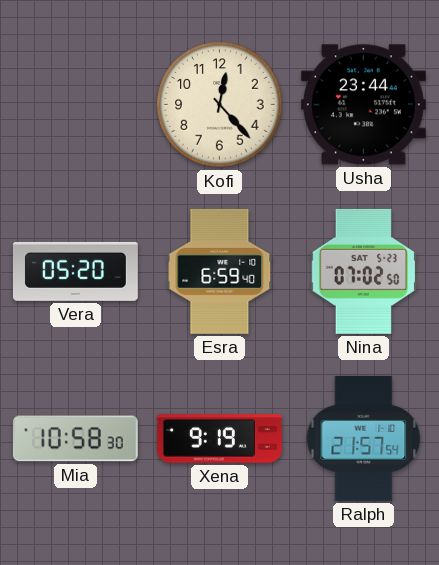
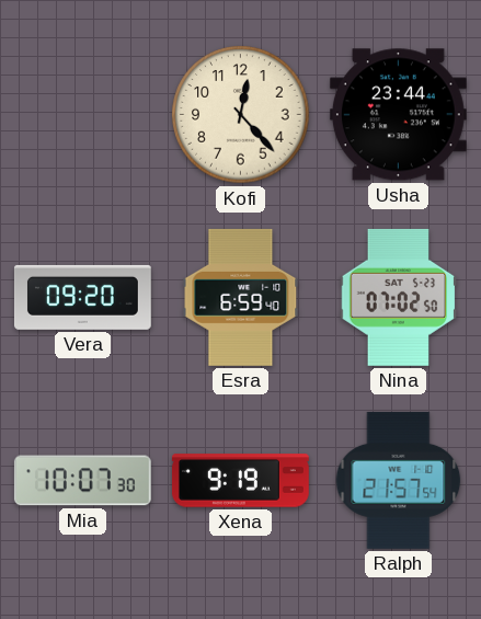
Vera: 05:20 -> 09:20 (82, 297)
Mia: 10:58 -> 10:07 (82, 481)
